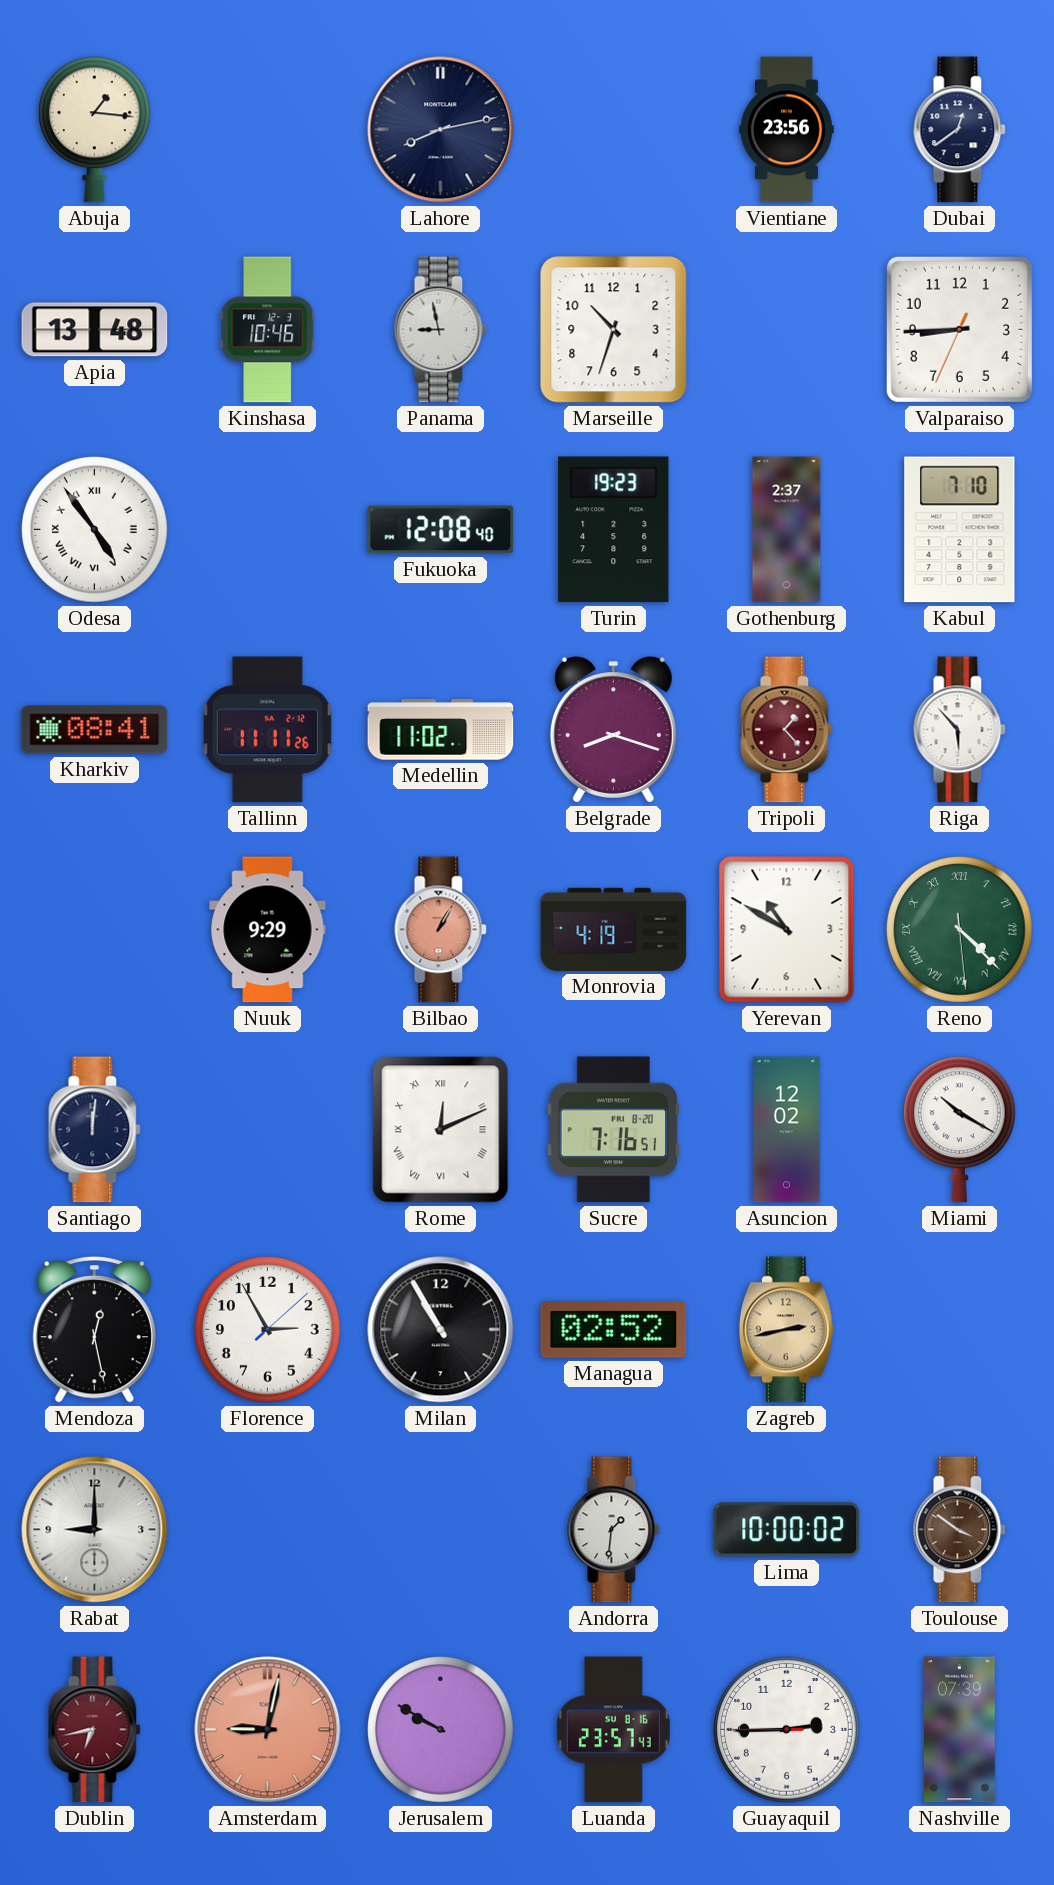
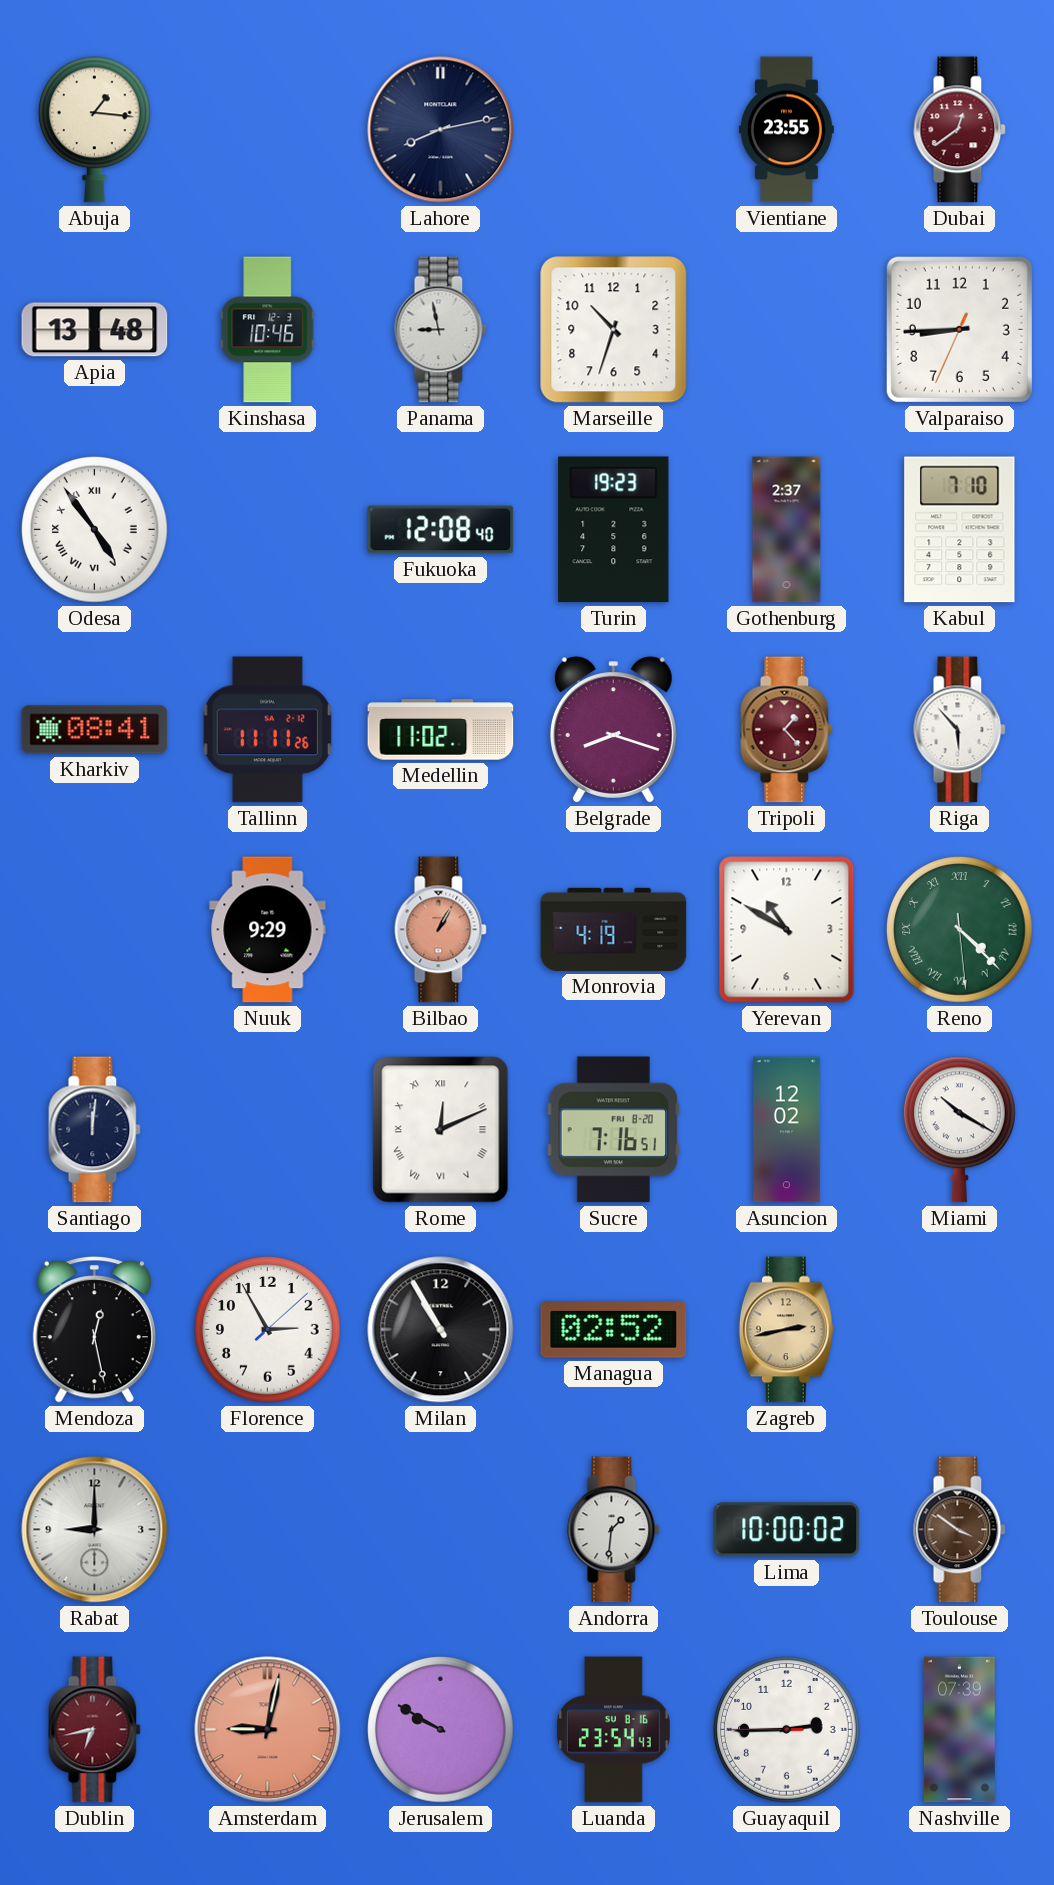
Vientiane: 23:56 -> 23:55 (786, 130)
Dubai dial: navy -> burgundy (960, 130)
Luanda: 23:57 -> 23:54 (613, 1730)
